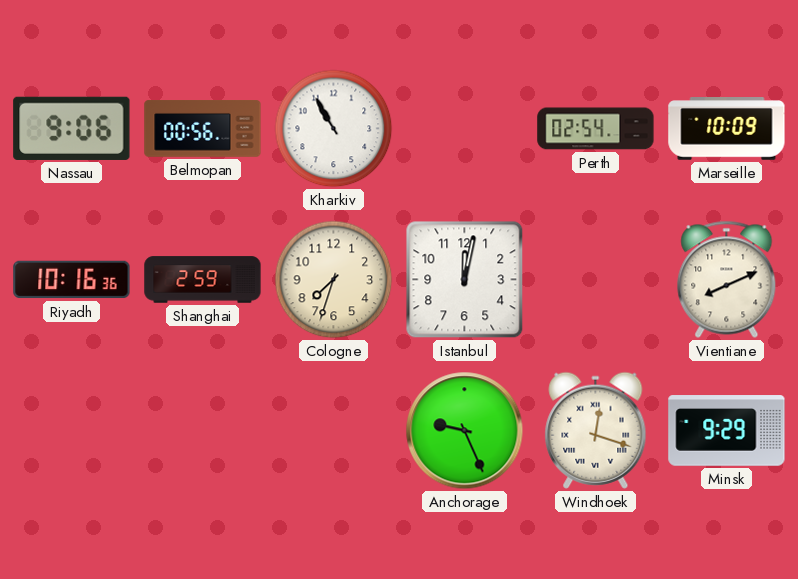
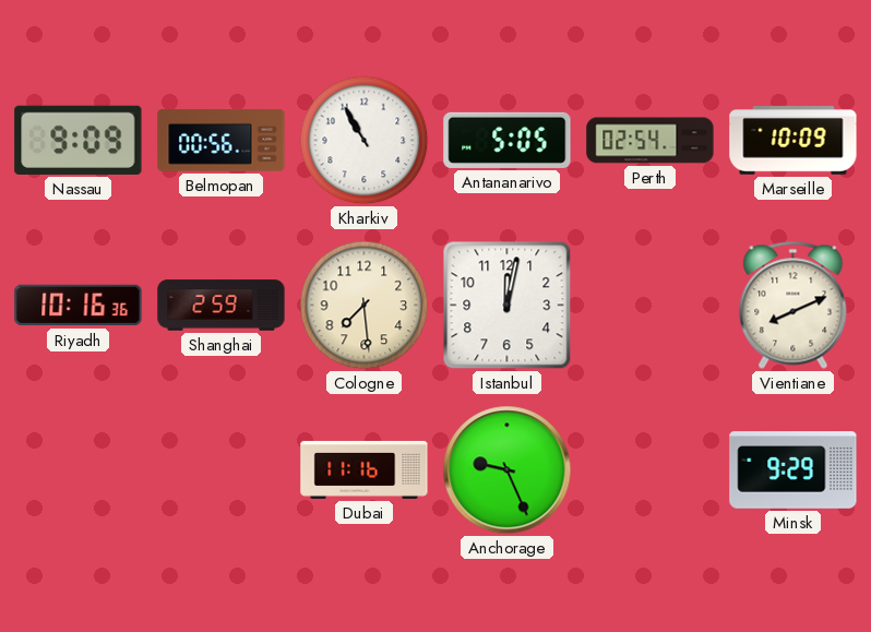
Nassau: 9:06 -> 9:09 (79, 140)
Antananarivo: none -> 5:05 (508, 140)
Cologne: 7:33 -> 7:29 (365, 306)
Dubai: none -> 11:16 (365, 469)
Windhoek: 12:18 -> none (596, 430)
